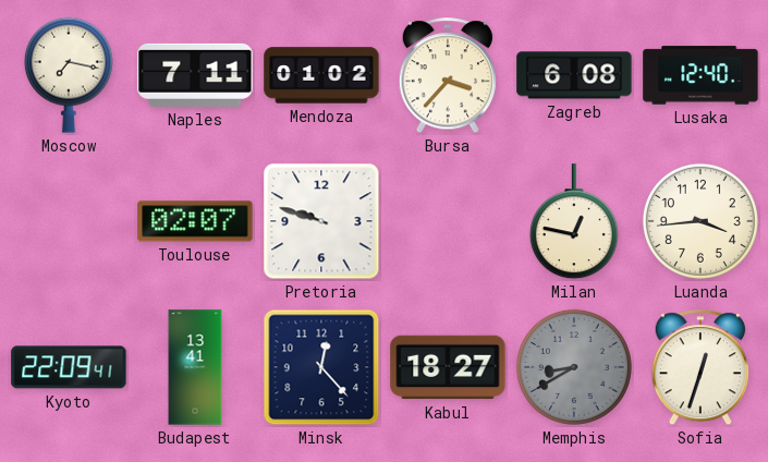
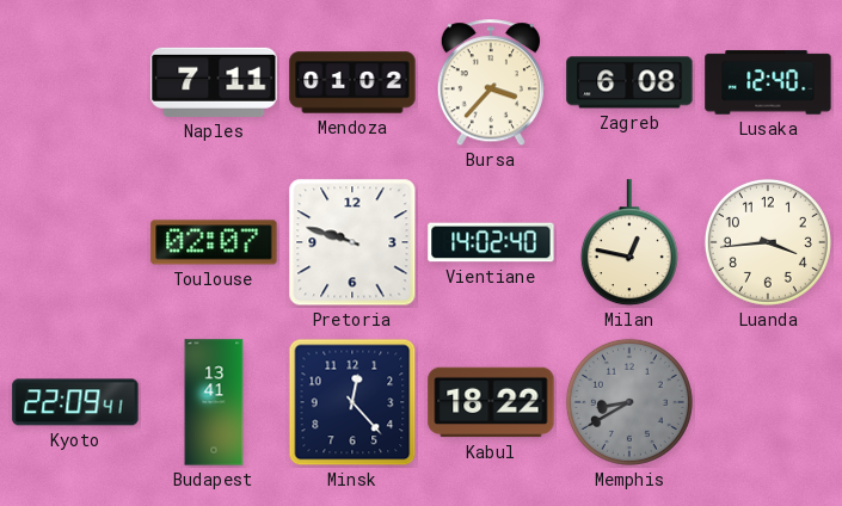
Moscow: 7:17 -> none (69, 75)
Vientiane: none -> 14:02 (491, 242)
Kabul: 18:27 -> 18:22 (491, 402)
Sofia: 12:33 -> none (700, 368)
